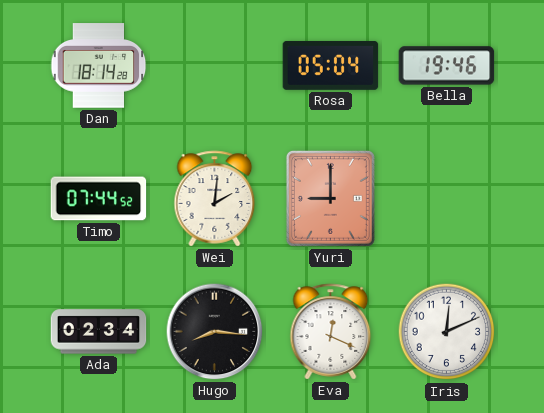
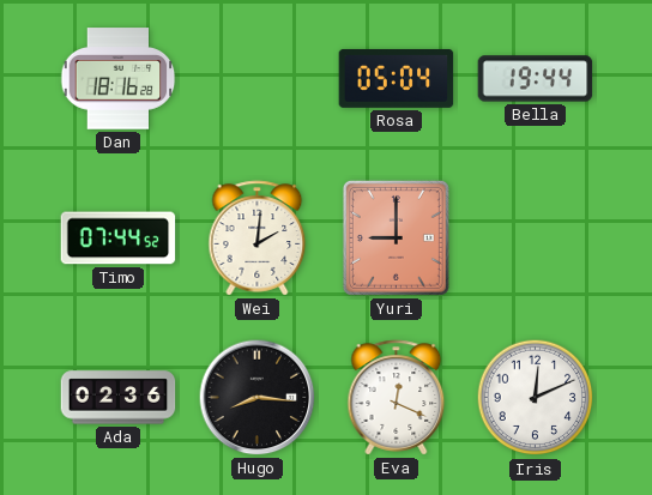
Dan: 18:14 -> 18:16 (119, 79)
Bella: 19:46 -> 19:44 (536, 79)
Ada: 02:34 -> 02:36 (119, 398)
